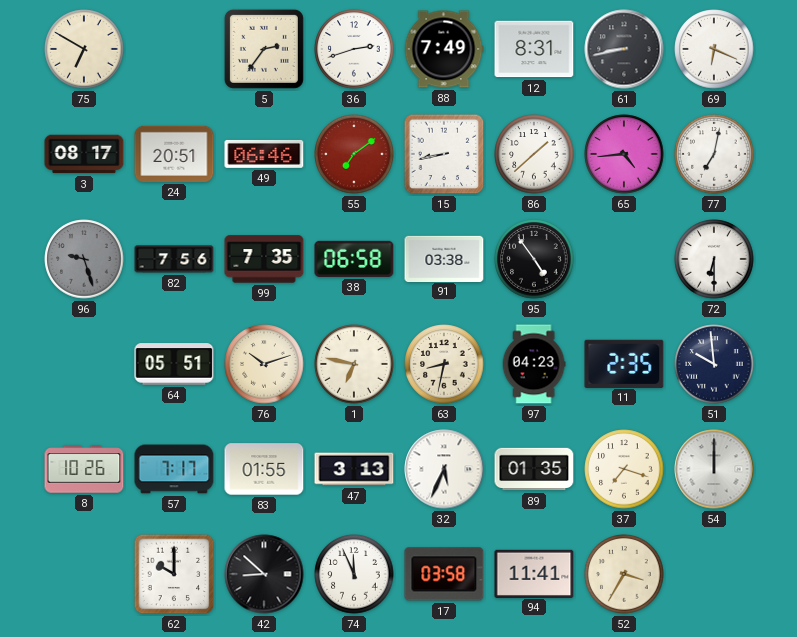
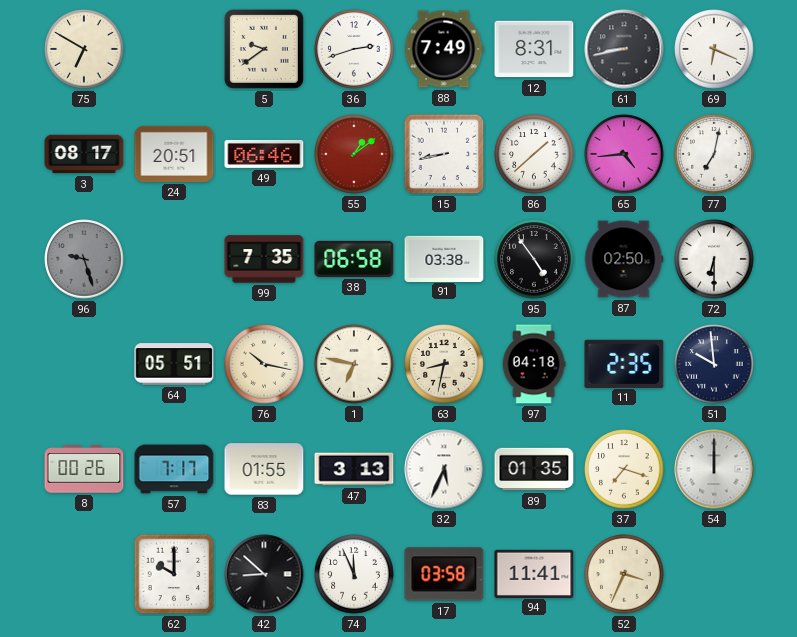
5: 2:36 -> 9:39 (264, 49)
55: 7:09 -> 1:09 (354, 154)
82: 7:56 -> none (174, 259)
87: none -> 02:50 (624, 259)
76: 10:12 -> 10:17 (264, 364)
97: 04:23 -> 04:18 (534, 364)
8: 10:26 -> 00:26 (84, 469)
52: 3:35 -> 3:34 (624, 574)
